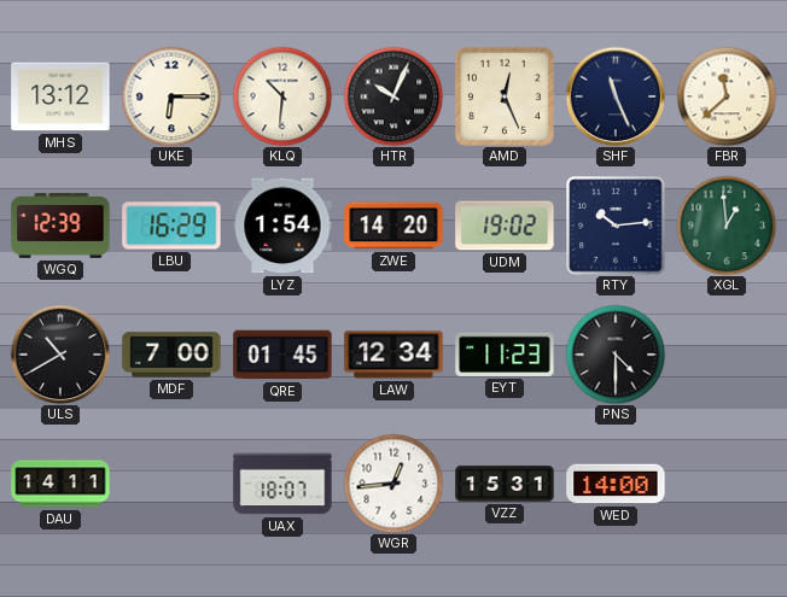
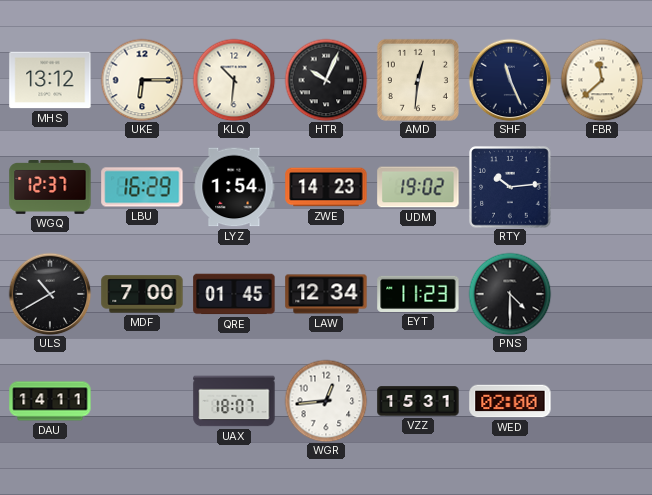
AMD: 12:26 -> 12:31 (418, 80)
WGQ: 12:39 -> 12:37 (50, 188)
ZWE: 14:20 -> 14:23 (326, 187)
XGL: 12:59 -> none (727, 226)
WED: 14:00 -> 02:00 (510, 401)
